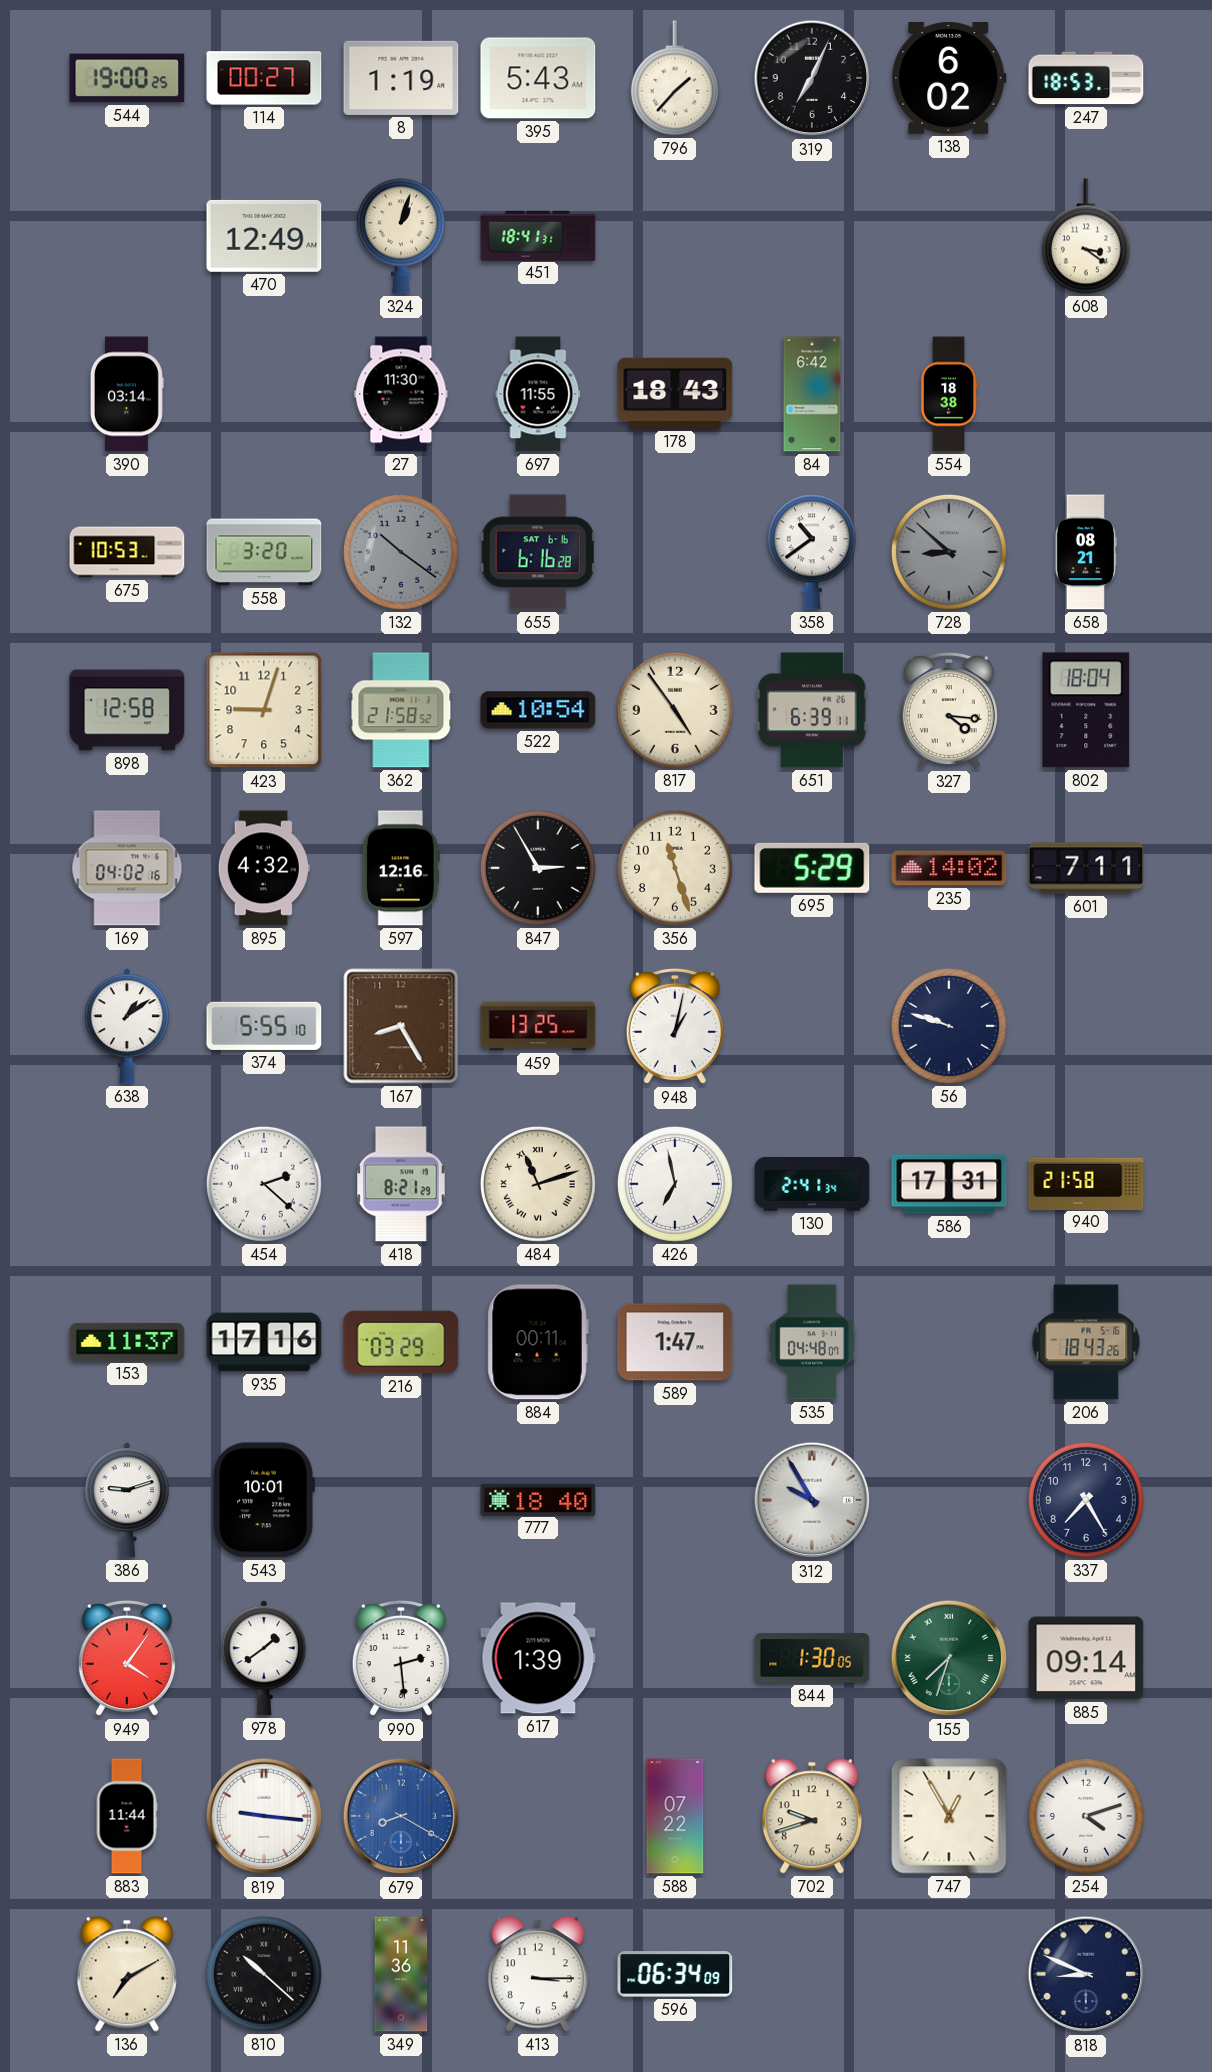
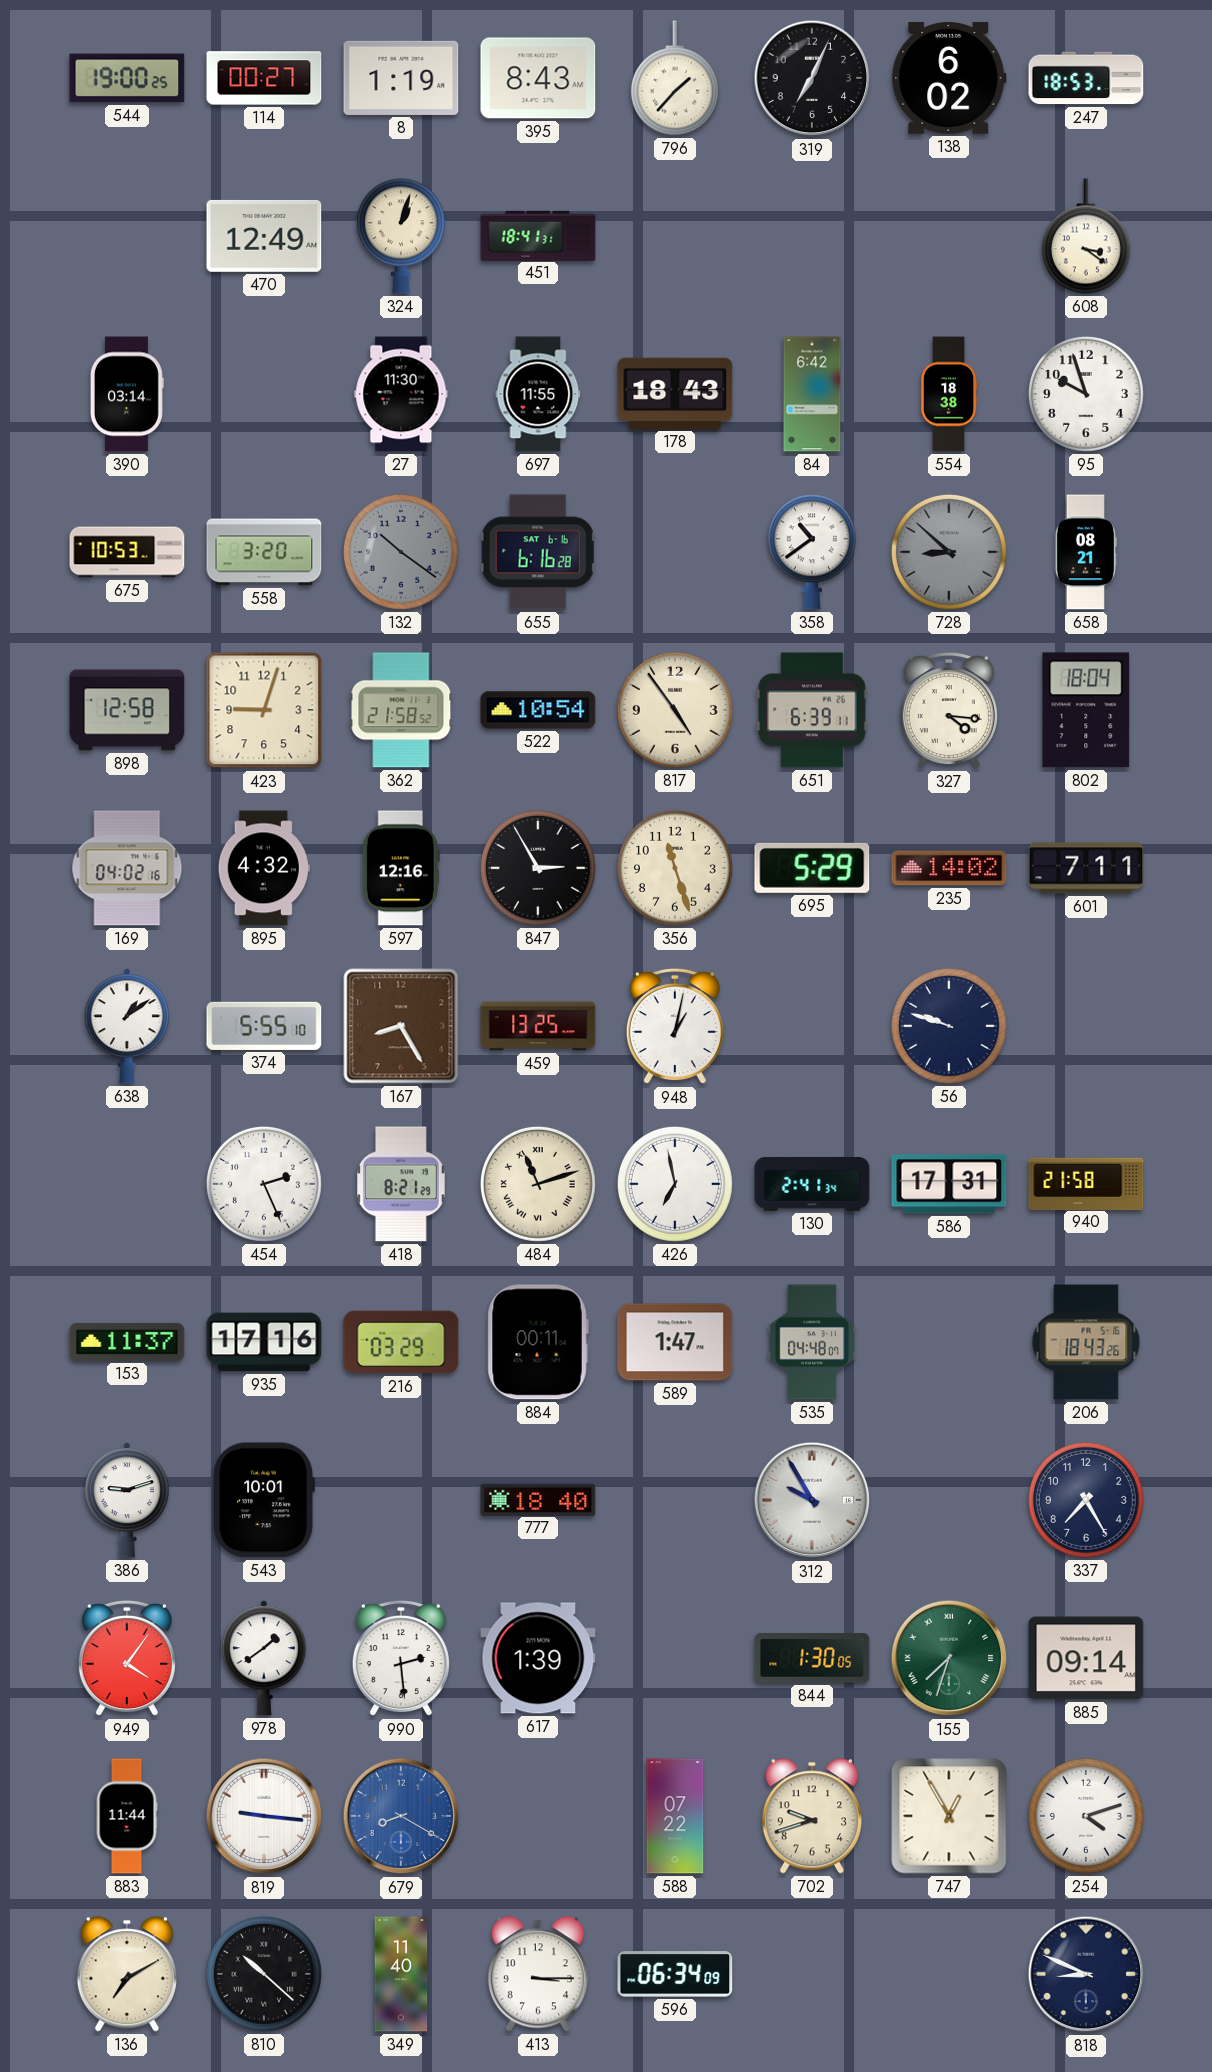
395: 5:43 -> 8:43 (538, 78)
95: none -> 9:57 (1086, 394)
454: 2:22 -> 2:26 (264, 1184)
349: 11:36 -> 11:40 (401, 1974)
